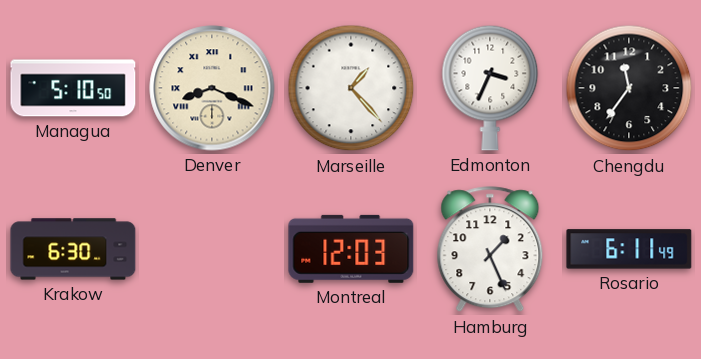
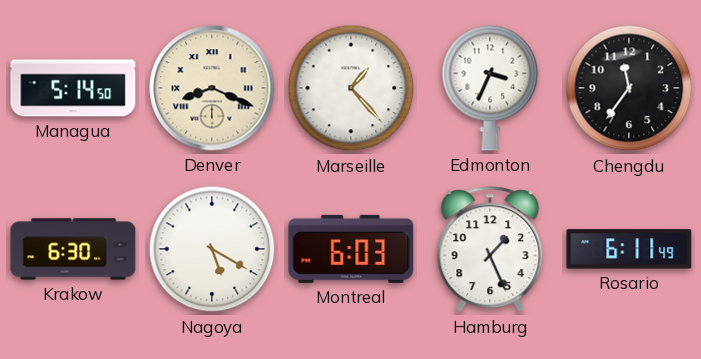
Managua: 5:10 -> 5:14 (73, 88)
Nagoya: none -> 5:20 (212, 249)
Montreal: 12:03 -> 6:03 (351, 249)
